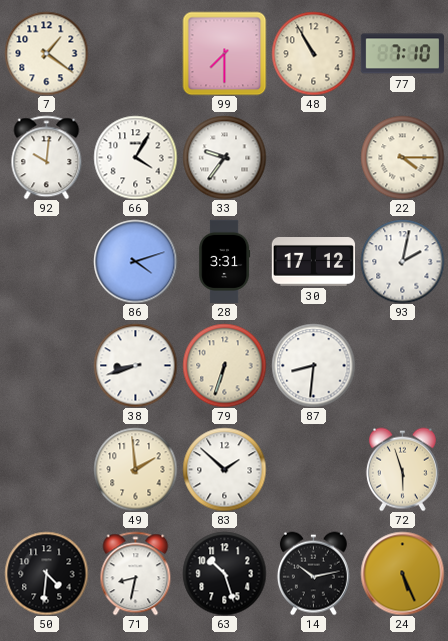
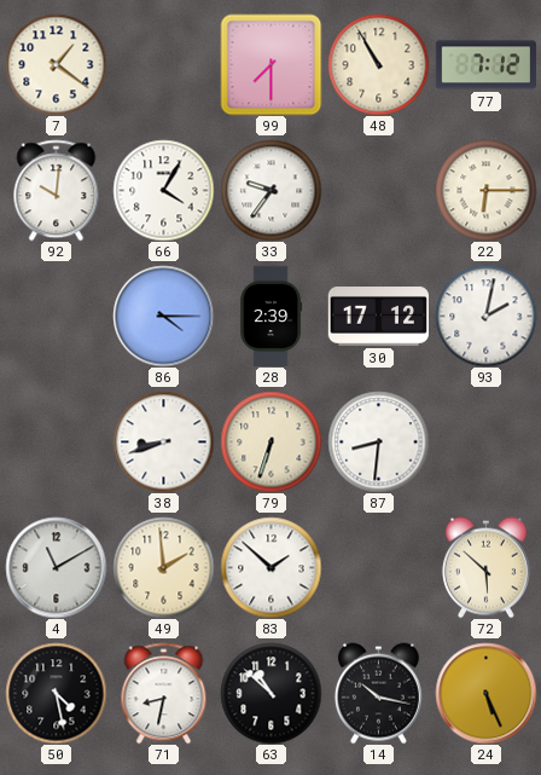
77: 7:10 -> 7:12 (485, 65)
22: 4:15 -> 6:15 (485, 190)
86: 4:12 -> 4:15 (163, 316)
28: 3:31 -> 2:39 (272, 316)
4: none -> 11:10 (56, 567)
72: 5:57 -> 5:52 (485, 567)
50: 4:31 -> 4:28 (56, 693)
63: 10:27 -> 10:52 (270, 693)
14: 10:13 -> 10:17 (378, 693)
